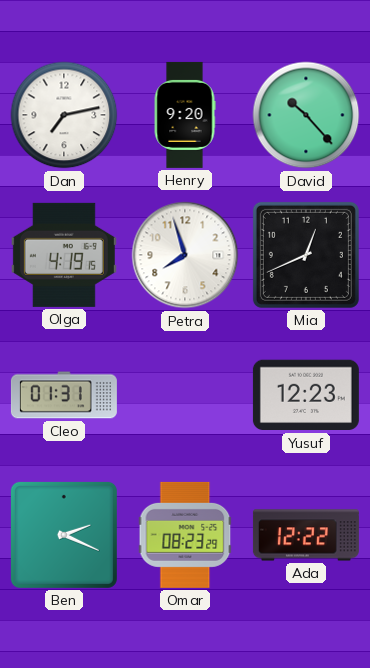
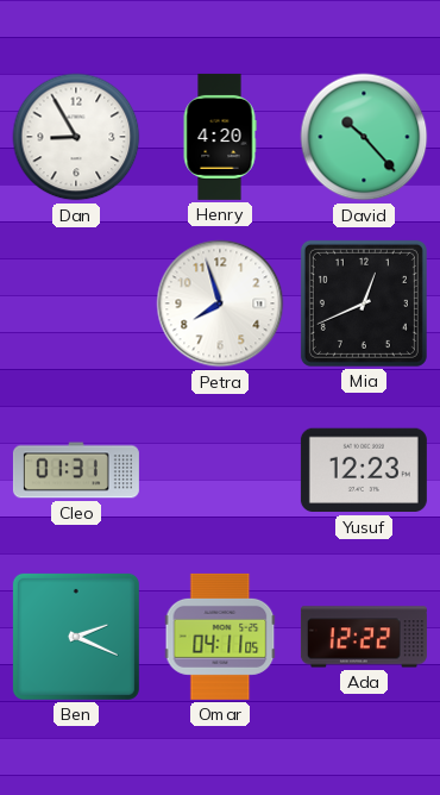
Dan: 7:13 -> 8:55 (76, 137)
Henry: 9:20 -> 4:20 (220, 137)
Olga: 4:19 -> none (64, 255)
Omar: 08:23 -> 04:11 (220, 637)
